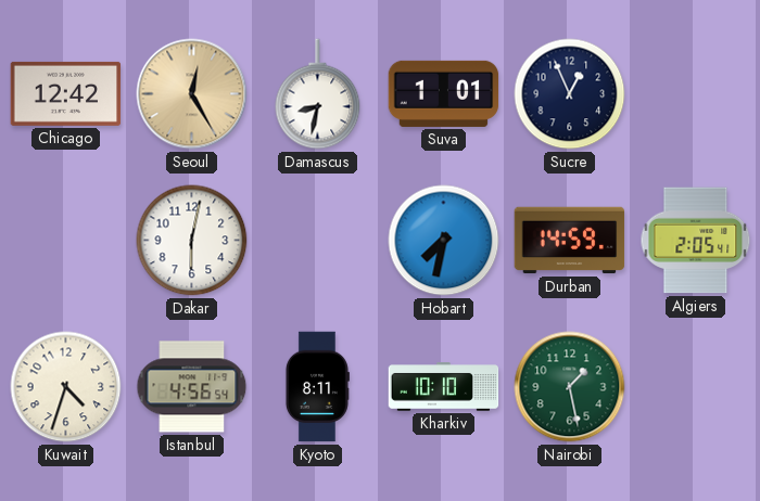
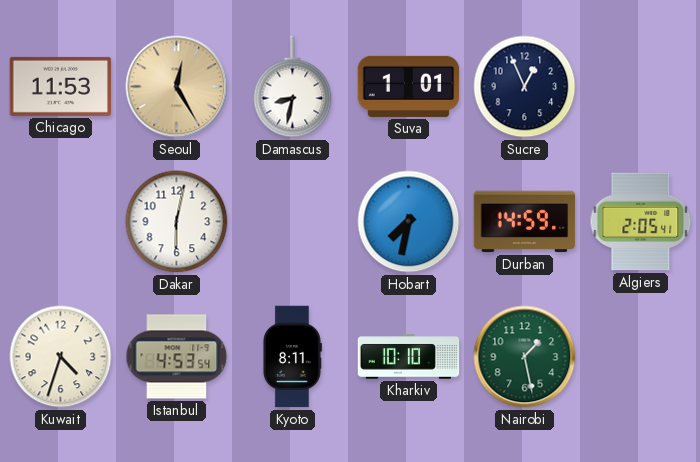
Chicago: 12:42 -> 11:53 (61, 86)
Istanbul: 4:56 -> 4:53 (177, 357)
